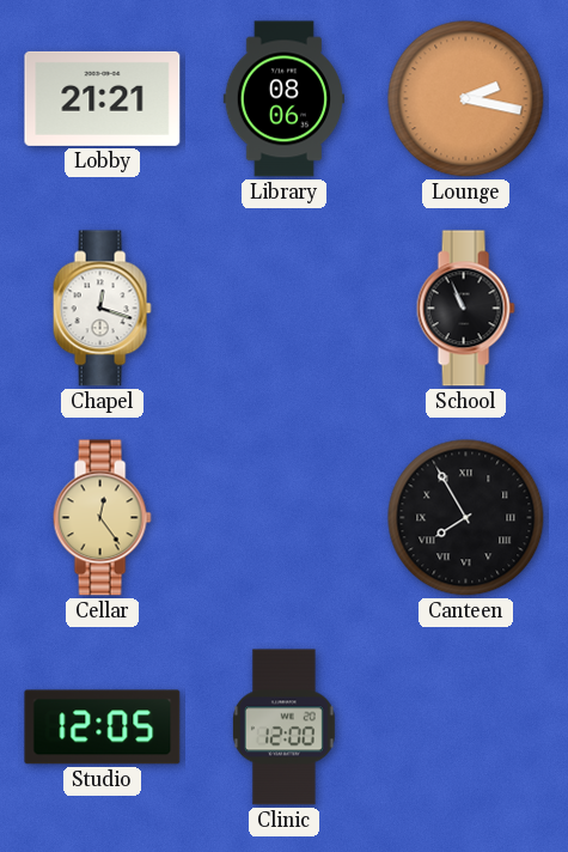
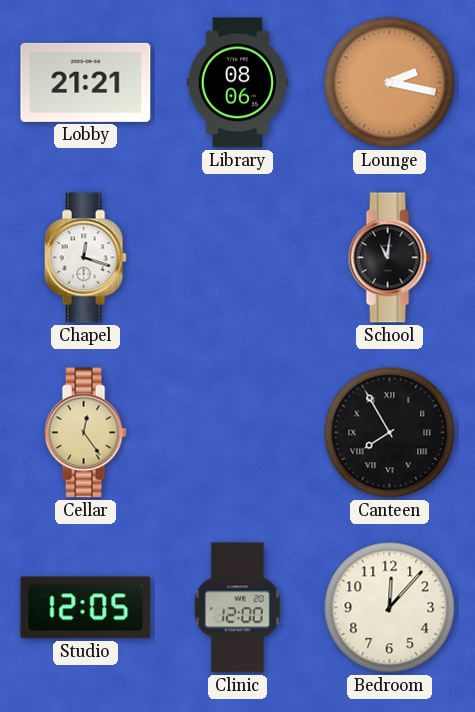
School: 10:56 -> 11:01 (389, 258)
Bedroom: none -> 12:07 (390, 608)
